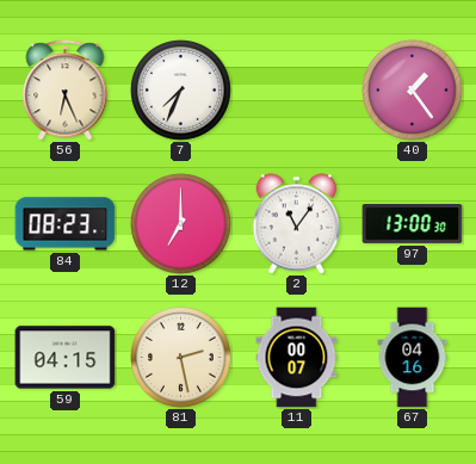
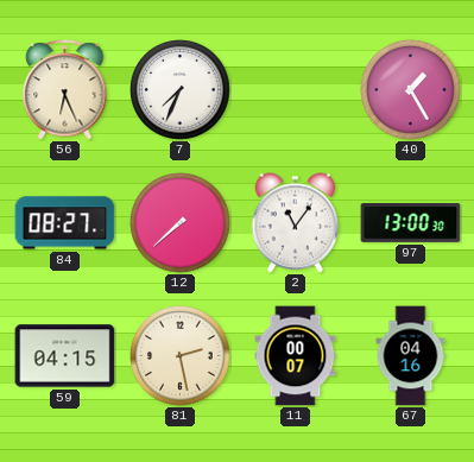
40: 1:24 -> 1:25 (411, 90)
84: 08:23 -> 08:27 (65, 223)
12: 7:00 -> 7:38 (181, 223)
